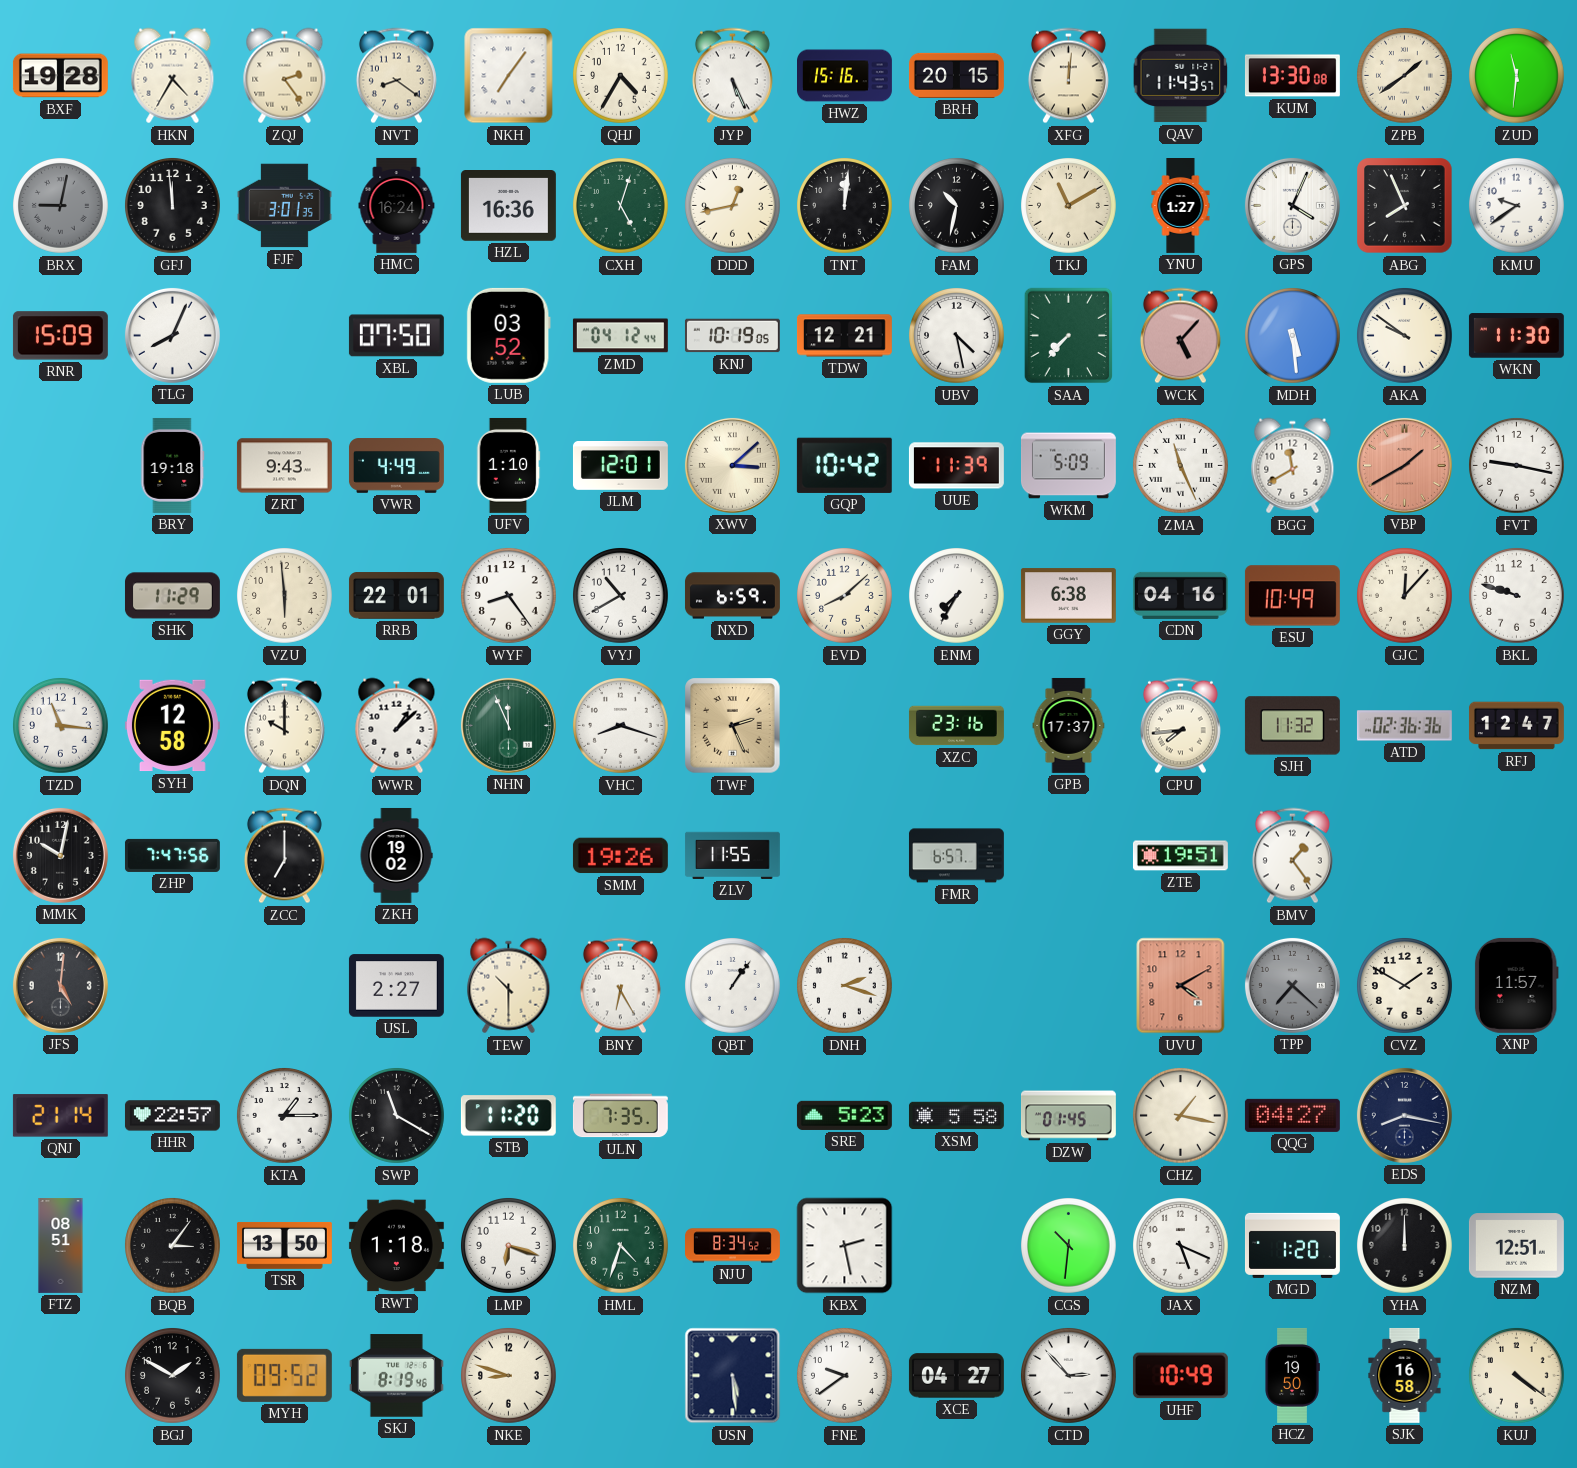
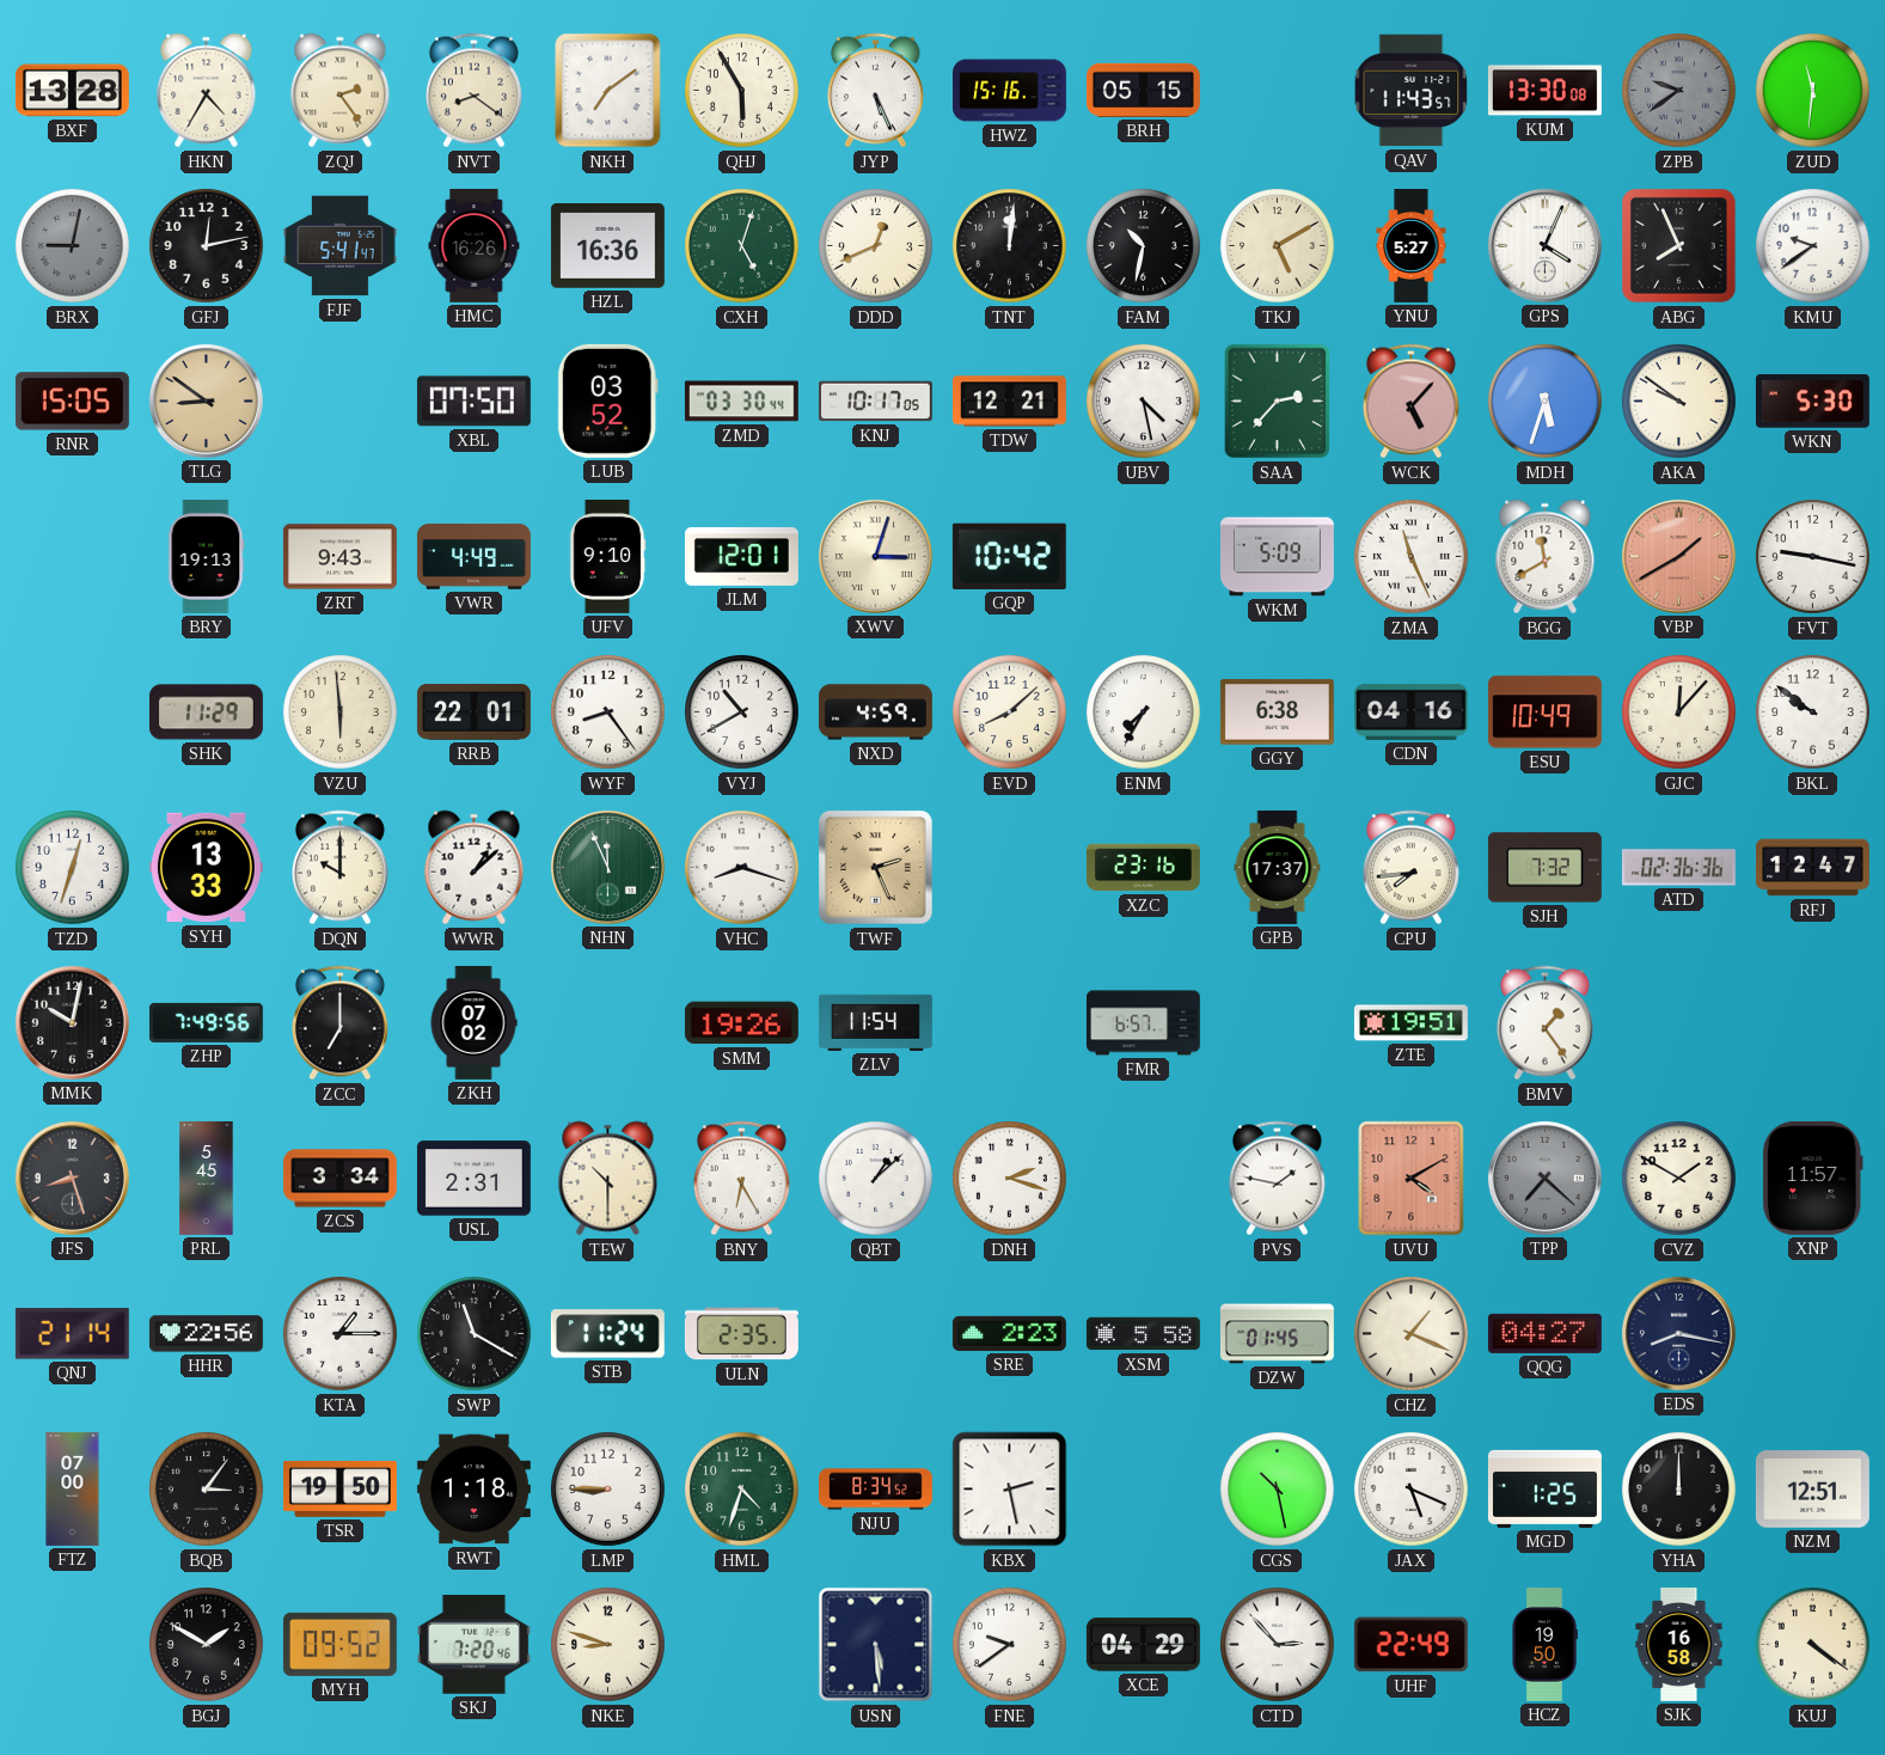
BXF: 19:28 -> 13:28 (72, 91)
NKH: 7:06 -> 7:09 (608, 91)
QHJ: 4:35 -> 5:55 (742, 91)
BRH: 20:15 -> 05:15 (1143, 90)
XFG: 12:01 -> none (1068, 76)
ZPB: 1:39 -> 9:39 (1679, 91)
ZPB dial: cream -> grey (1679, 91)
GFJ: 11:59 -> 12:13 (207, 246)
FJF: 3:01 -> 5:41 (339, 246)
HMC: 16:24 -> 16:26 (475, 245)
DDD: 12:43 -> 12:41 (876, 246)
TKJ: 11:10 -> 5:10 (1278, 246)
YNU: 1:27 -> 5:27 (1412, 246)
RNR: 15:09 -> 15:05 (72, 402)
TLG: 8:04 -> 8:51 (206, 400)
TLG dial: white -> champagne (206, 400)
ZMD: 04:12 -> 03:30 (741, 402)
KNJ: 10:19 -> 10:17 (875, 402)
SAA: 7:37 -> 2:37 (1278, 402)
MDH: 5:29 -> 5:33 (1546, 402)
WKN: 11:30 -> 5:30 (1812, 402)
BRY: 19:18 -> 19:13 (207, 556)
UFV: 1:10 -> 9:10 (607, 556)
XWV: 3:08 -> 3:03 (875, 556)
UUE: 11:39 -> none (956, 466)
NXD: 6:59 -> 4:59 (875, 713)
BKL: 9:48 -> 9:51 (1813, 713)
TZD: 11:16 -> 12:33 (73, 868)
SYH: 12:58 -> 13:33 (206, 868)
SJH: 11:32 -> 7:32 (1544, 868)
ZHP: 7:47 -> 7:49 (206, 1022)
ZKH: 19:02 -> 07:02 (473, 1022)
ZLV: 11:55 -> 11:54 (875, 1022)
JFS: 5:01 -> 8:27 (72, 1178)
PRL: none -> 5:45 (207, 1179)
ZCS: none -> 3:34 (339, 1179)
USL: 2:27 -> 2:31 (473, 1179)
QBT: 1:06 -> 1:08 (876, 1179)
PVS: none -> 1:47 (1277, 1179)
HHR: 22:57 -> 22:56 (206, 1334)
STB: 11:20 -> 11:24 (607, 1334)
ULN: 7:35 -> 2:35 (741, 1334)
SRE: 5:23 -> 2:23 (1009, 1333)
CHZ: 1:17 -> 1:19 (1412, 1334)
FTZ: 08:51 -> 07:00 (73, 1490)
TSR: 13:50 -> 19:50 (339, 1488)
LMP: 6:18 -> 8:45 (608, 1490)
CGS: 10:31 -> 10:28 (1278, 1490)
MGD: 1:20 -> 1:25 (1544, 1488)
SKJ: 8:19 -> 7:20 (473, 1645)
XCE: 04:27 -> 04:29 (1143, 1645)
UHF: 10:49 -> 22:49 (1410, 1645)
